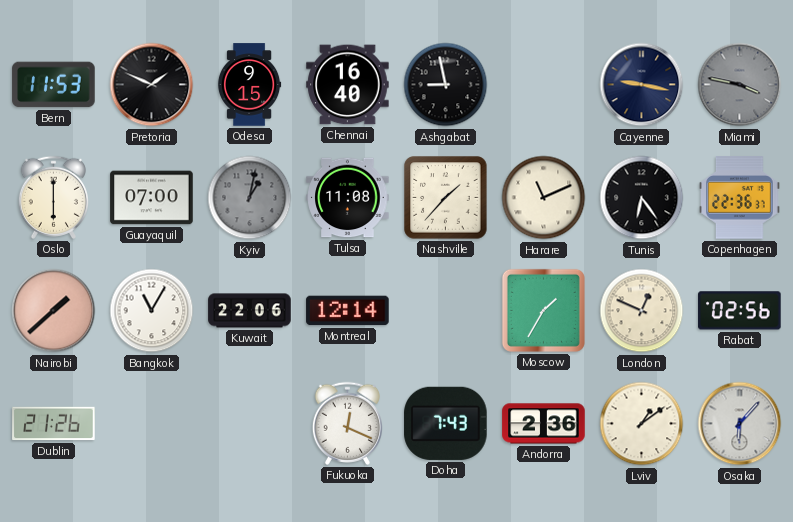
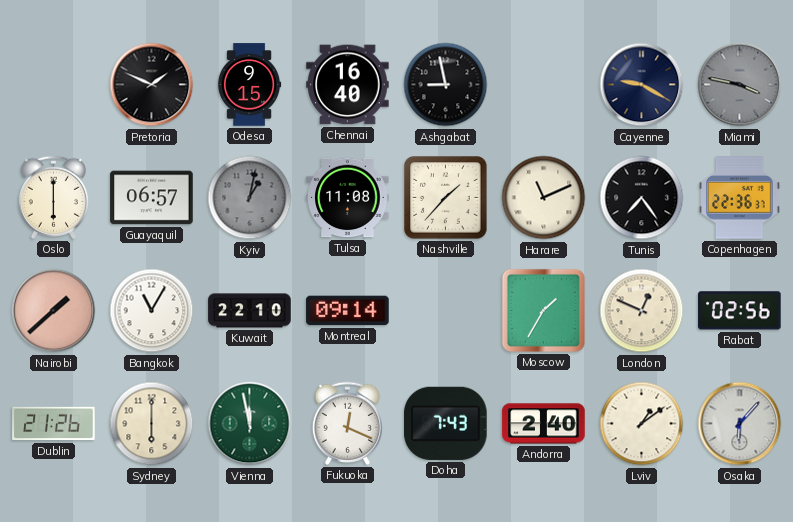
Bern: 11:53 -> none (54, 85)
Cayenne: 9:17 -> 9:20 (642, 85)
Guayaquil: 07:00 -> 06:57 (152, 198)
Tunis: 6:24 -> 7:24 (642, 198)
Kuwait: 22:06 -> 22:10 (250, 311)
Montreal: 12:14 -> 09:14 (348, 311)
Sydney: none -> 6:00 (152, 424)
Vienna: none -> 11:58 (250, 424)
Andorra: 2:36 -> 2:40 (544, 424)
